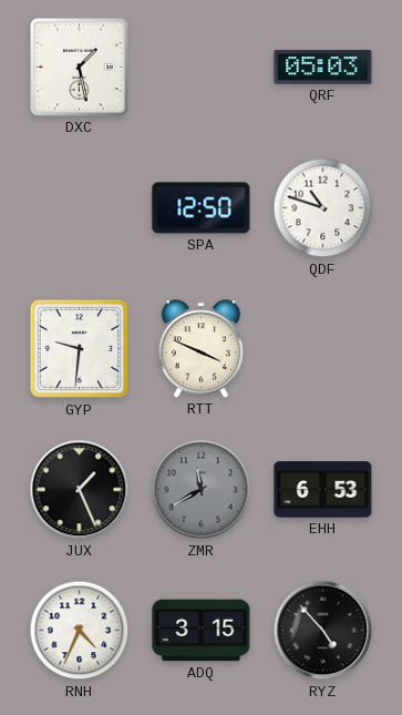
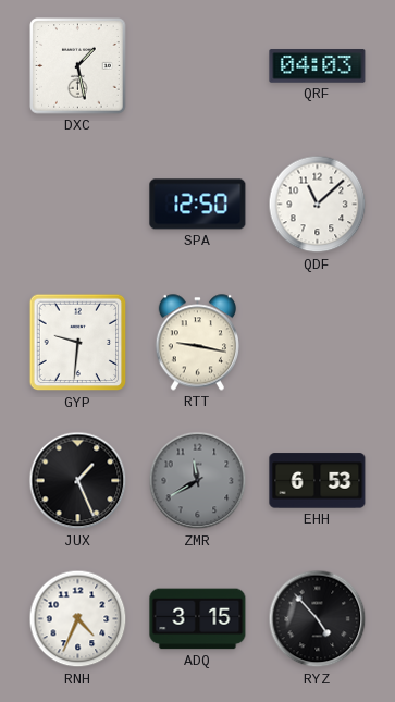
QRF: 05:03 -> 04:03 (318, 66)
QDF: 10:48 -> 11:08 (318, 205)
RTT: 3:49 -> 9:17 (197, 343)
